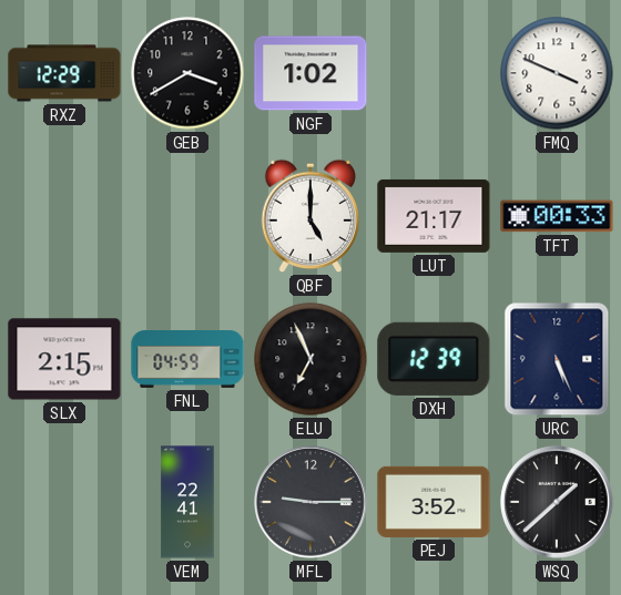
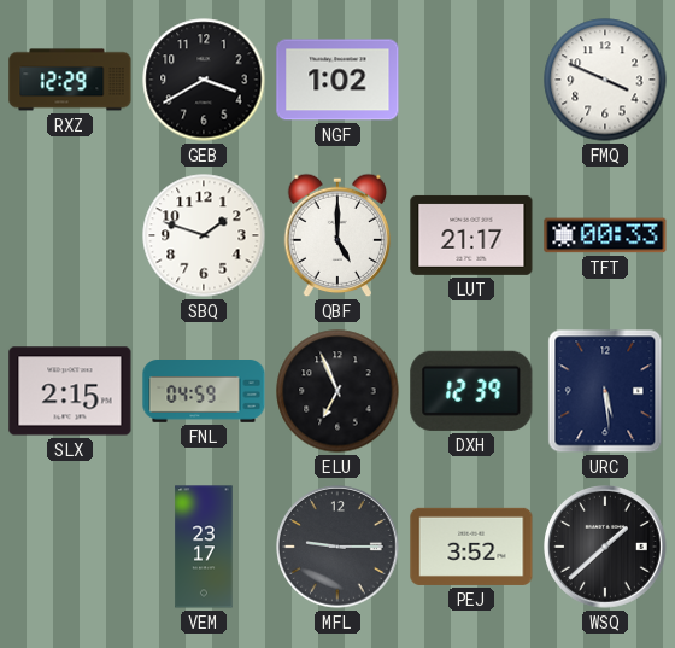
SBQ: none -> 1:48 (204, 235)
URC: 5:26 -> 5:29 (605, 391)
VEM: 22:41 -> 23:17 (204, 547)
